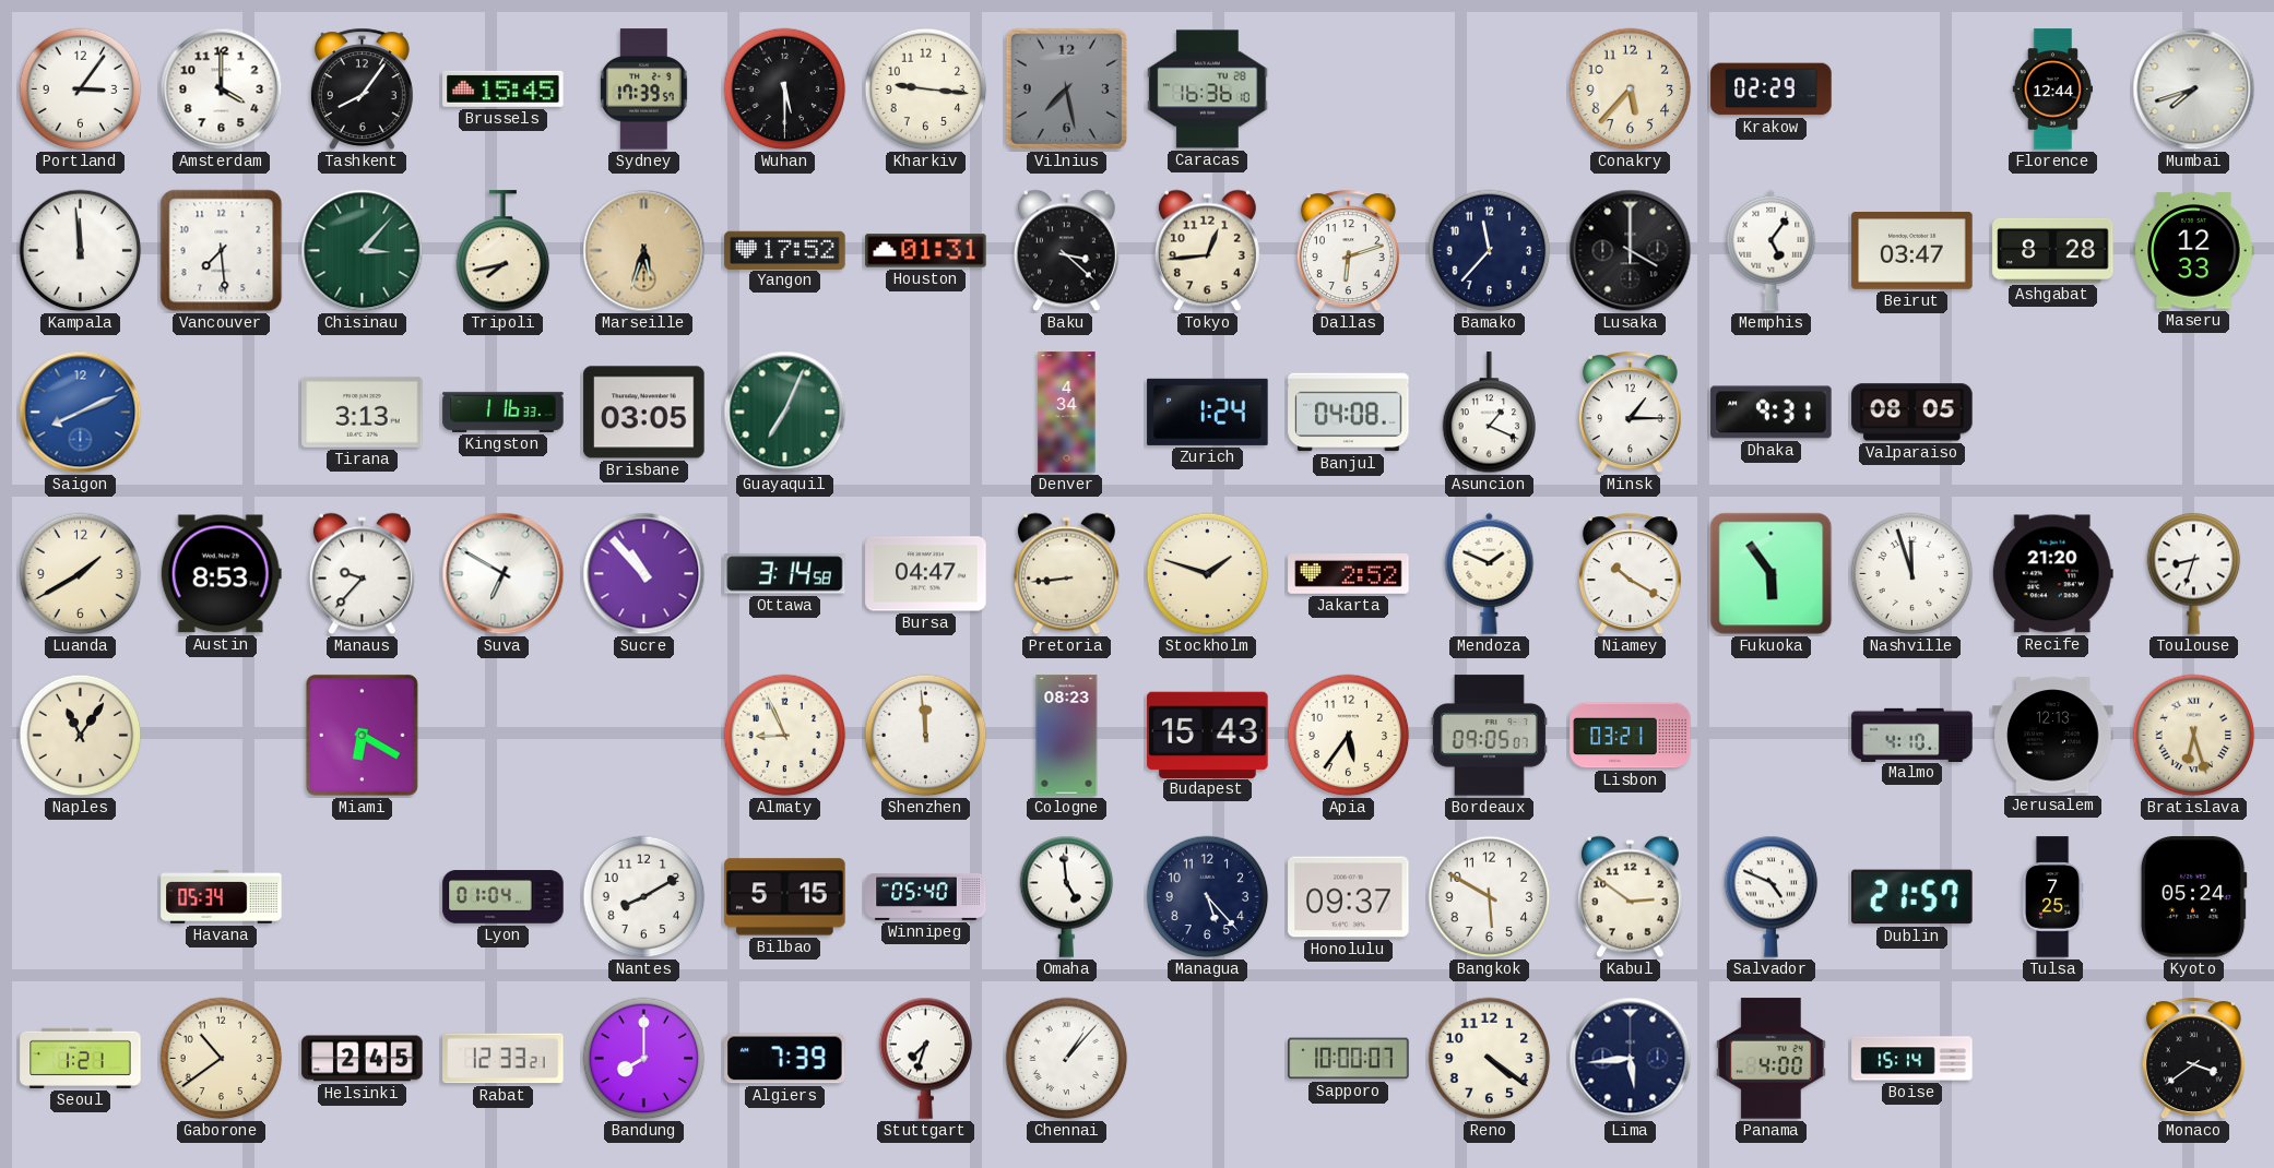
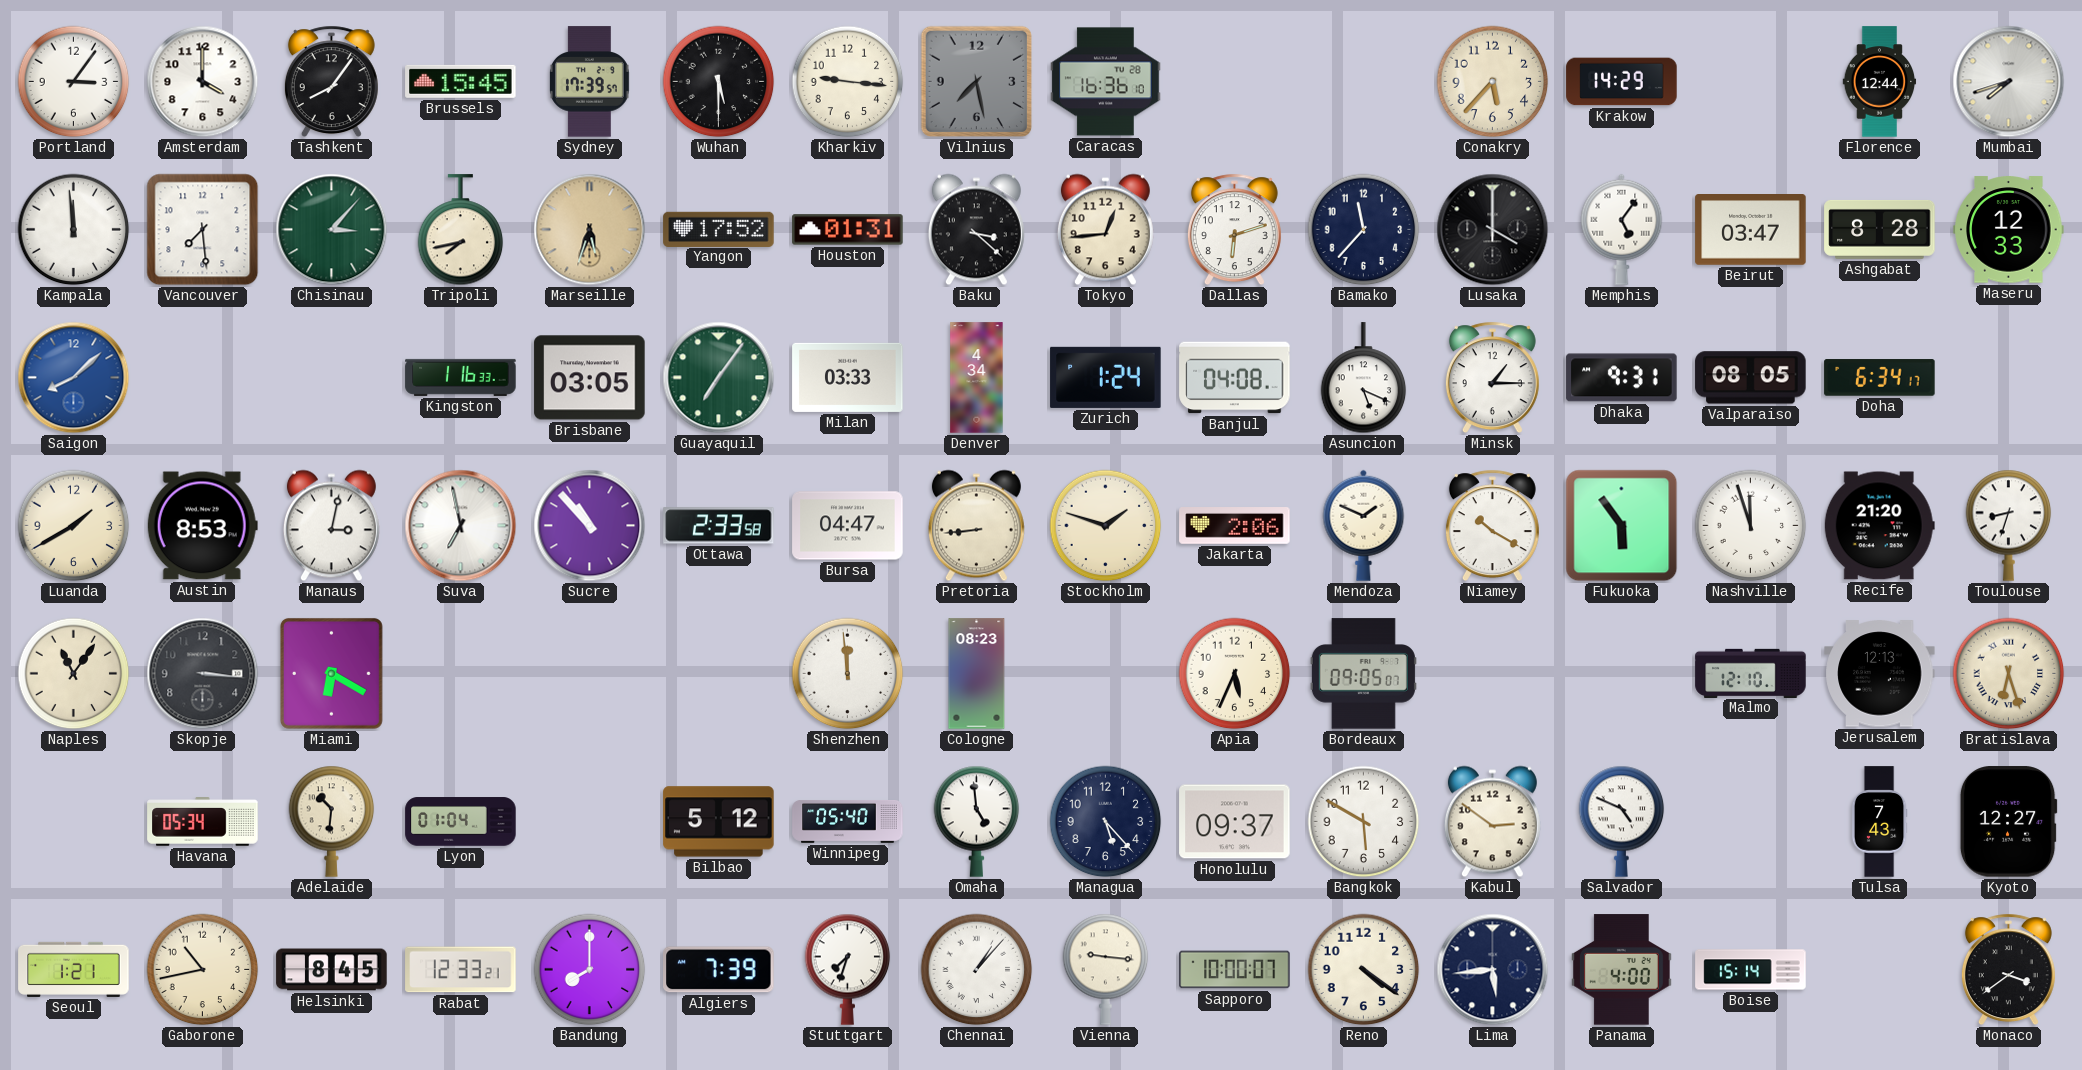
Krakow: 02:29 -> 14:29 (1622, 82)
Saigon: 8:11 -> 8:08 (74, 378)
Tirana: 3:13 -> none (363, 412)
Guayaquil: 7:04 -> 7:06 (719, 378)
Milan: none -> 03:33 (848, 377)
Asuncion: 1:19 -> 5:19 (1364, 378)
Doha: none -> 6:34 (1880, 378)
Manaus: 9:37 -> 3:02 (331, 526)
Suva: 6:50 -> 6:58 (461, 526)
Ottawa: 3:14 -> 2:33 (719, 526)
Jakarta: 2:52 -> 2:06 (1235, 526)
Skopje: none -> 3:16 (203, 674)
Almaty: 8:56 -> none (785, 736)
Budapest: 15:43 -> none (1208, 735)
Apia: 5:36 -> 5:34 (1235, 674)
Lisbon: 03:21 -> none (1631, 736)
Malmo: 4:10 -> 12:10 (1751, 673)
Adelaide: none -> 10:31 (332, 821)
Nantes: 8:10 -> none (644, 897)
Bilbao: 5:15 -> 5:12 (719, 822)
Dublin: 21:57 -> none (1912, 897)
Tulsa: 7:25 -> 7:43 (1879, 822)
Kyoto: 05:24 -> 12:27 (2008, 822)
Gaborone: 10:39 -> 10:43 (203, 970)
Helsinki: 2:45 -> 8:45 (332, 970)
Vienna: none -> 9:16 (1106, 969)
